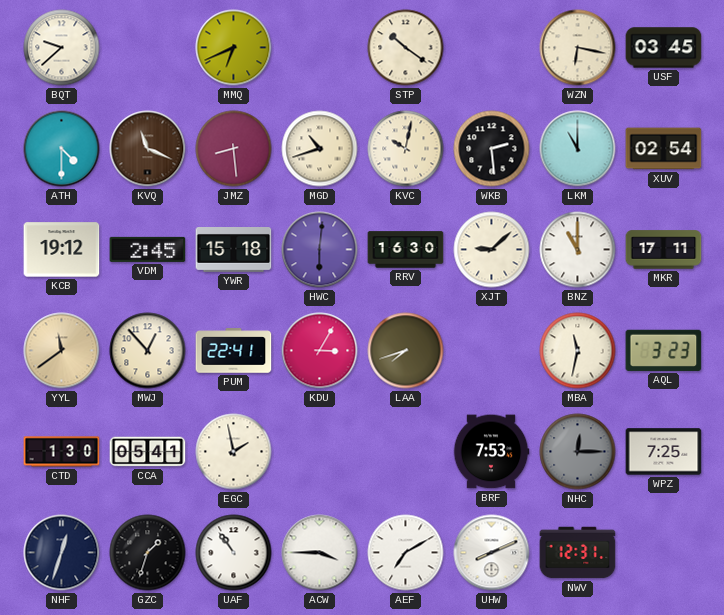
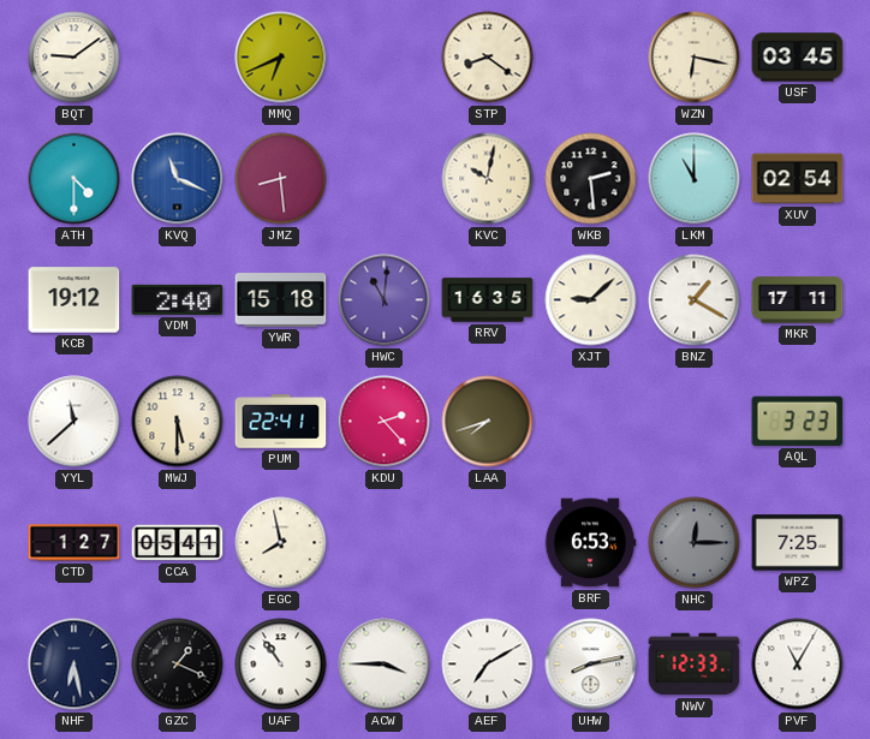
BQT: 9:38 -> 9:09 (75, 58)
STP: 10:21 -> 8:21 (488, 58)
KVQ dial: brown -> blue (178, 179)
MGD: 10:42 -> none (320, 149)
VDM: 2:45 -> 2:40 (178, 299)
HWC: 6:01 -> 11:01 (385, 300)
RRV: 16:30 -> 16:35 (488, 300)
BNZ: 11:00 -> 1:20 (695, 300)
YYL: 11:39 -> 11:38 (75, 422)
YYL dial: champagne -> white (75, 422)
MWJ: 12:53 -> 5:30 (178, 422)
KDU: 3:05 -> 2:23 (385, 422)
MBA: 11:32 -> none (578, 351)
CTD: 1:30 -> 1:27 (75, 543)
EGC: 1:58 -> 7:58 (281, 543)
BRF: 7:53 -> 6:53 (590, 543)
NHF: 12:33 -> 6:28 (75, 664)
GZC: 1:33 -> 1:19 (178, 664)
UHW: 8:11 -> 8:13 (591, 664)
NWV: 12:31 -> 12:33 (695, 664)
PVF: none -> 11:05 (798, 664)
